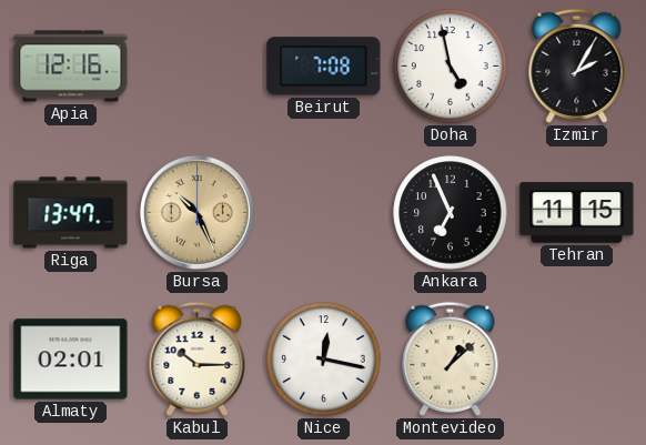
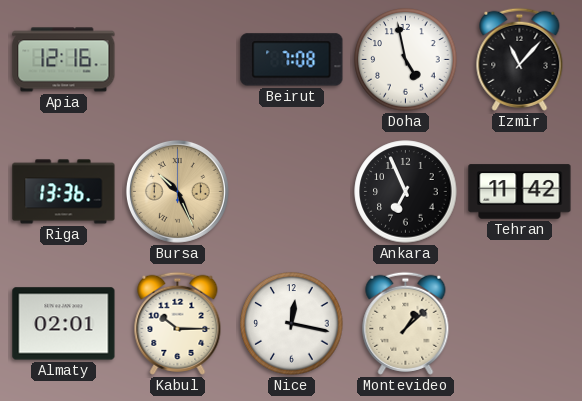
Izmir: 2:05 -> 11:07 (520, 59)
Riga: 13:47 -> 13:36 (64, 192)
Tehran: 11:15 -> 11:42 (520, 192)
